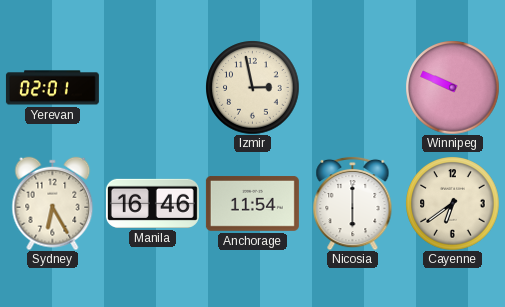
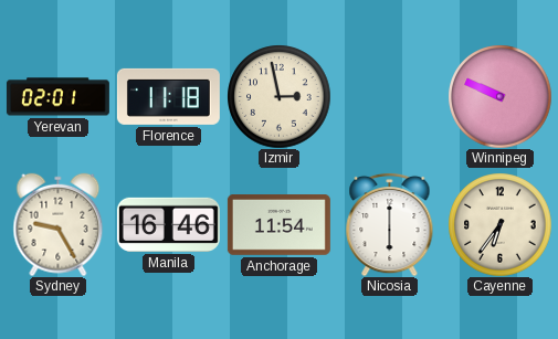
Florence: none -> 11:18 (168, 96)
Sydney: 6:25 -> 9:25 (59, 224)
Cayenne: 6:39 -> 6:36 (499, 224)
